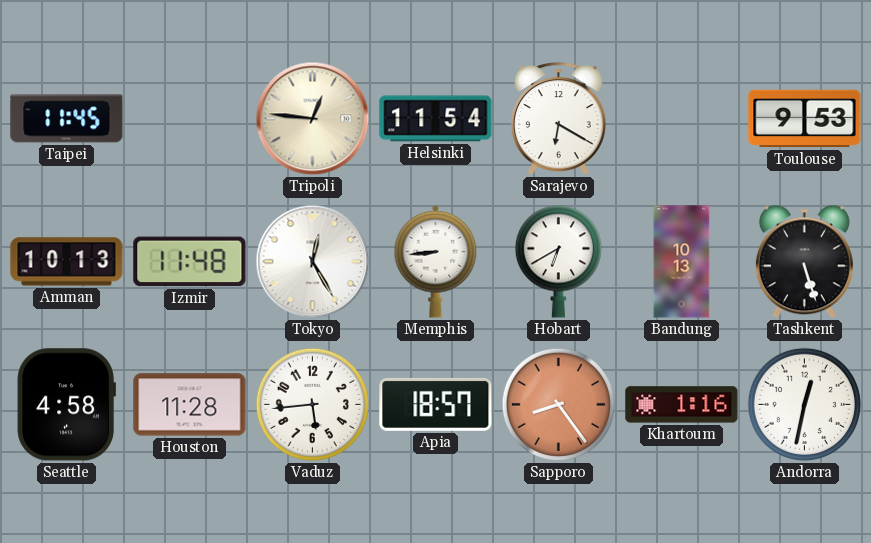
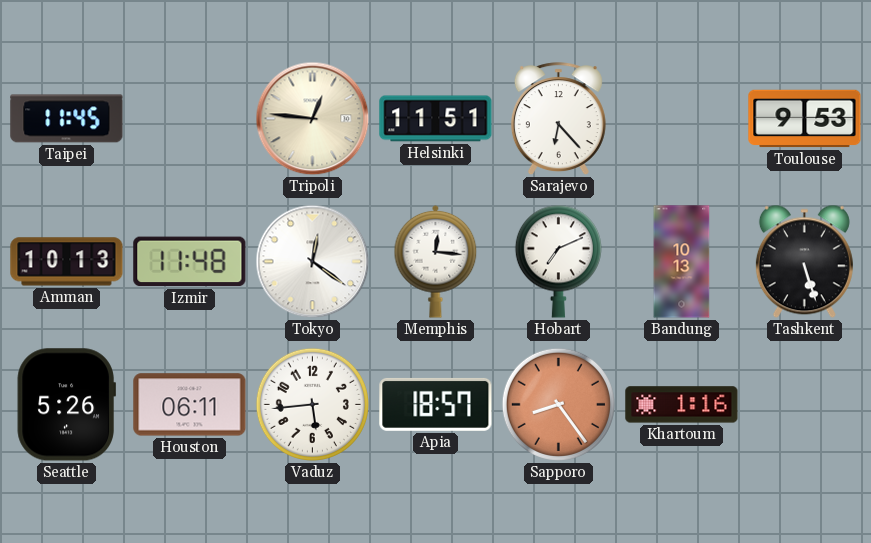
Helsinki: 11:54 -> 11:51 (436, 119)
Sarajevo: 6:20 -> 6:23 (558, 119)
Tokyo: 12:25 -> 12:21 (313, 262)
Memphis: 8:44 -> 12:16 (436, 261)
Hobart: 6:40 -> 7:11 (558, 261)
Seattle: 4:58 -> 5:26 (66, 405)
Houston: 11:28 -> 06:11 (190, 405)
Andorra: 12:32 -> none (804, 404)
